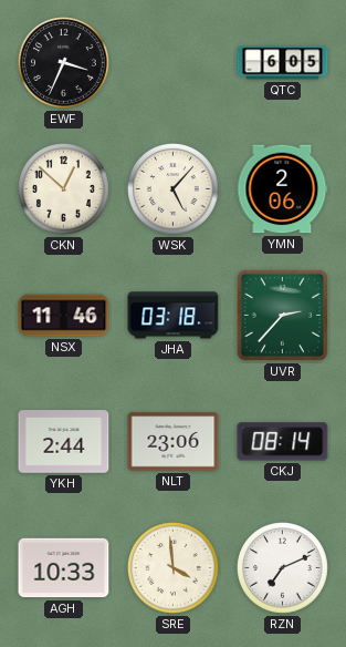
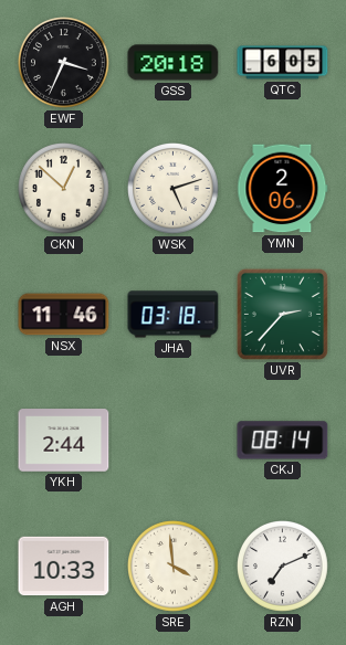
GSS: none -> 20:18 (174, 63)
WSK: 5:07 -> 5:12 (174, 189)
NLT: 23:06 -> none (174, 442)
